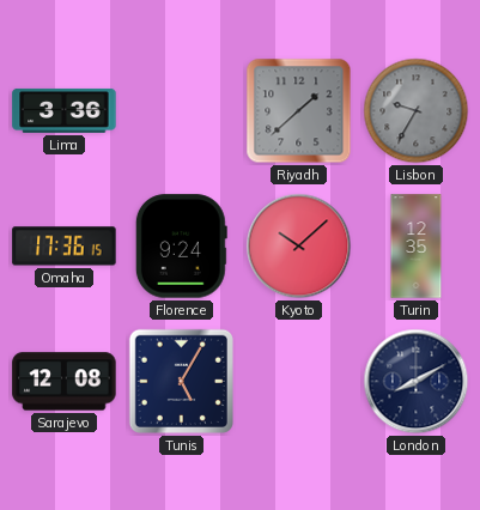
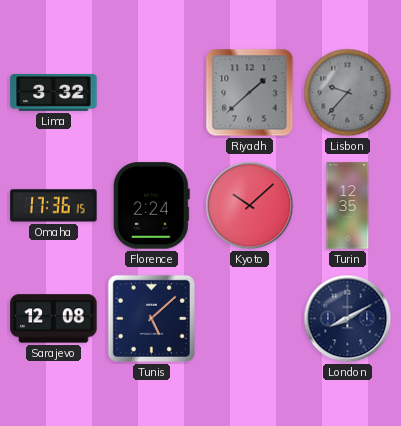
Lima: 3:36 -> 3:32 (54, 92)
Lisbon: 9:35 -> 9:37 (348, 93)
Florence: 9:24 -> 2:24 (151, 206)
Tunis: 5:05 -> 5:08 (151, 318)
